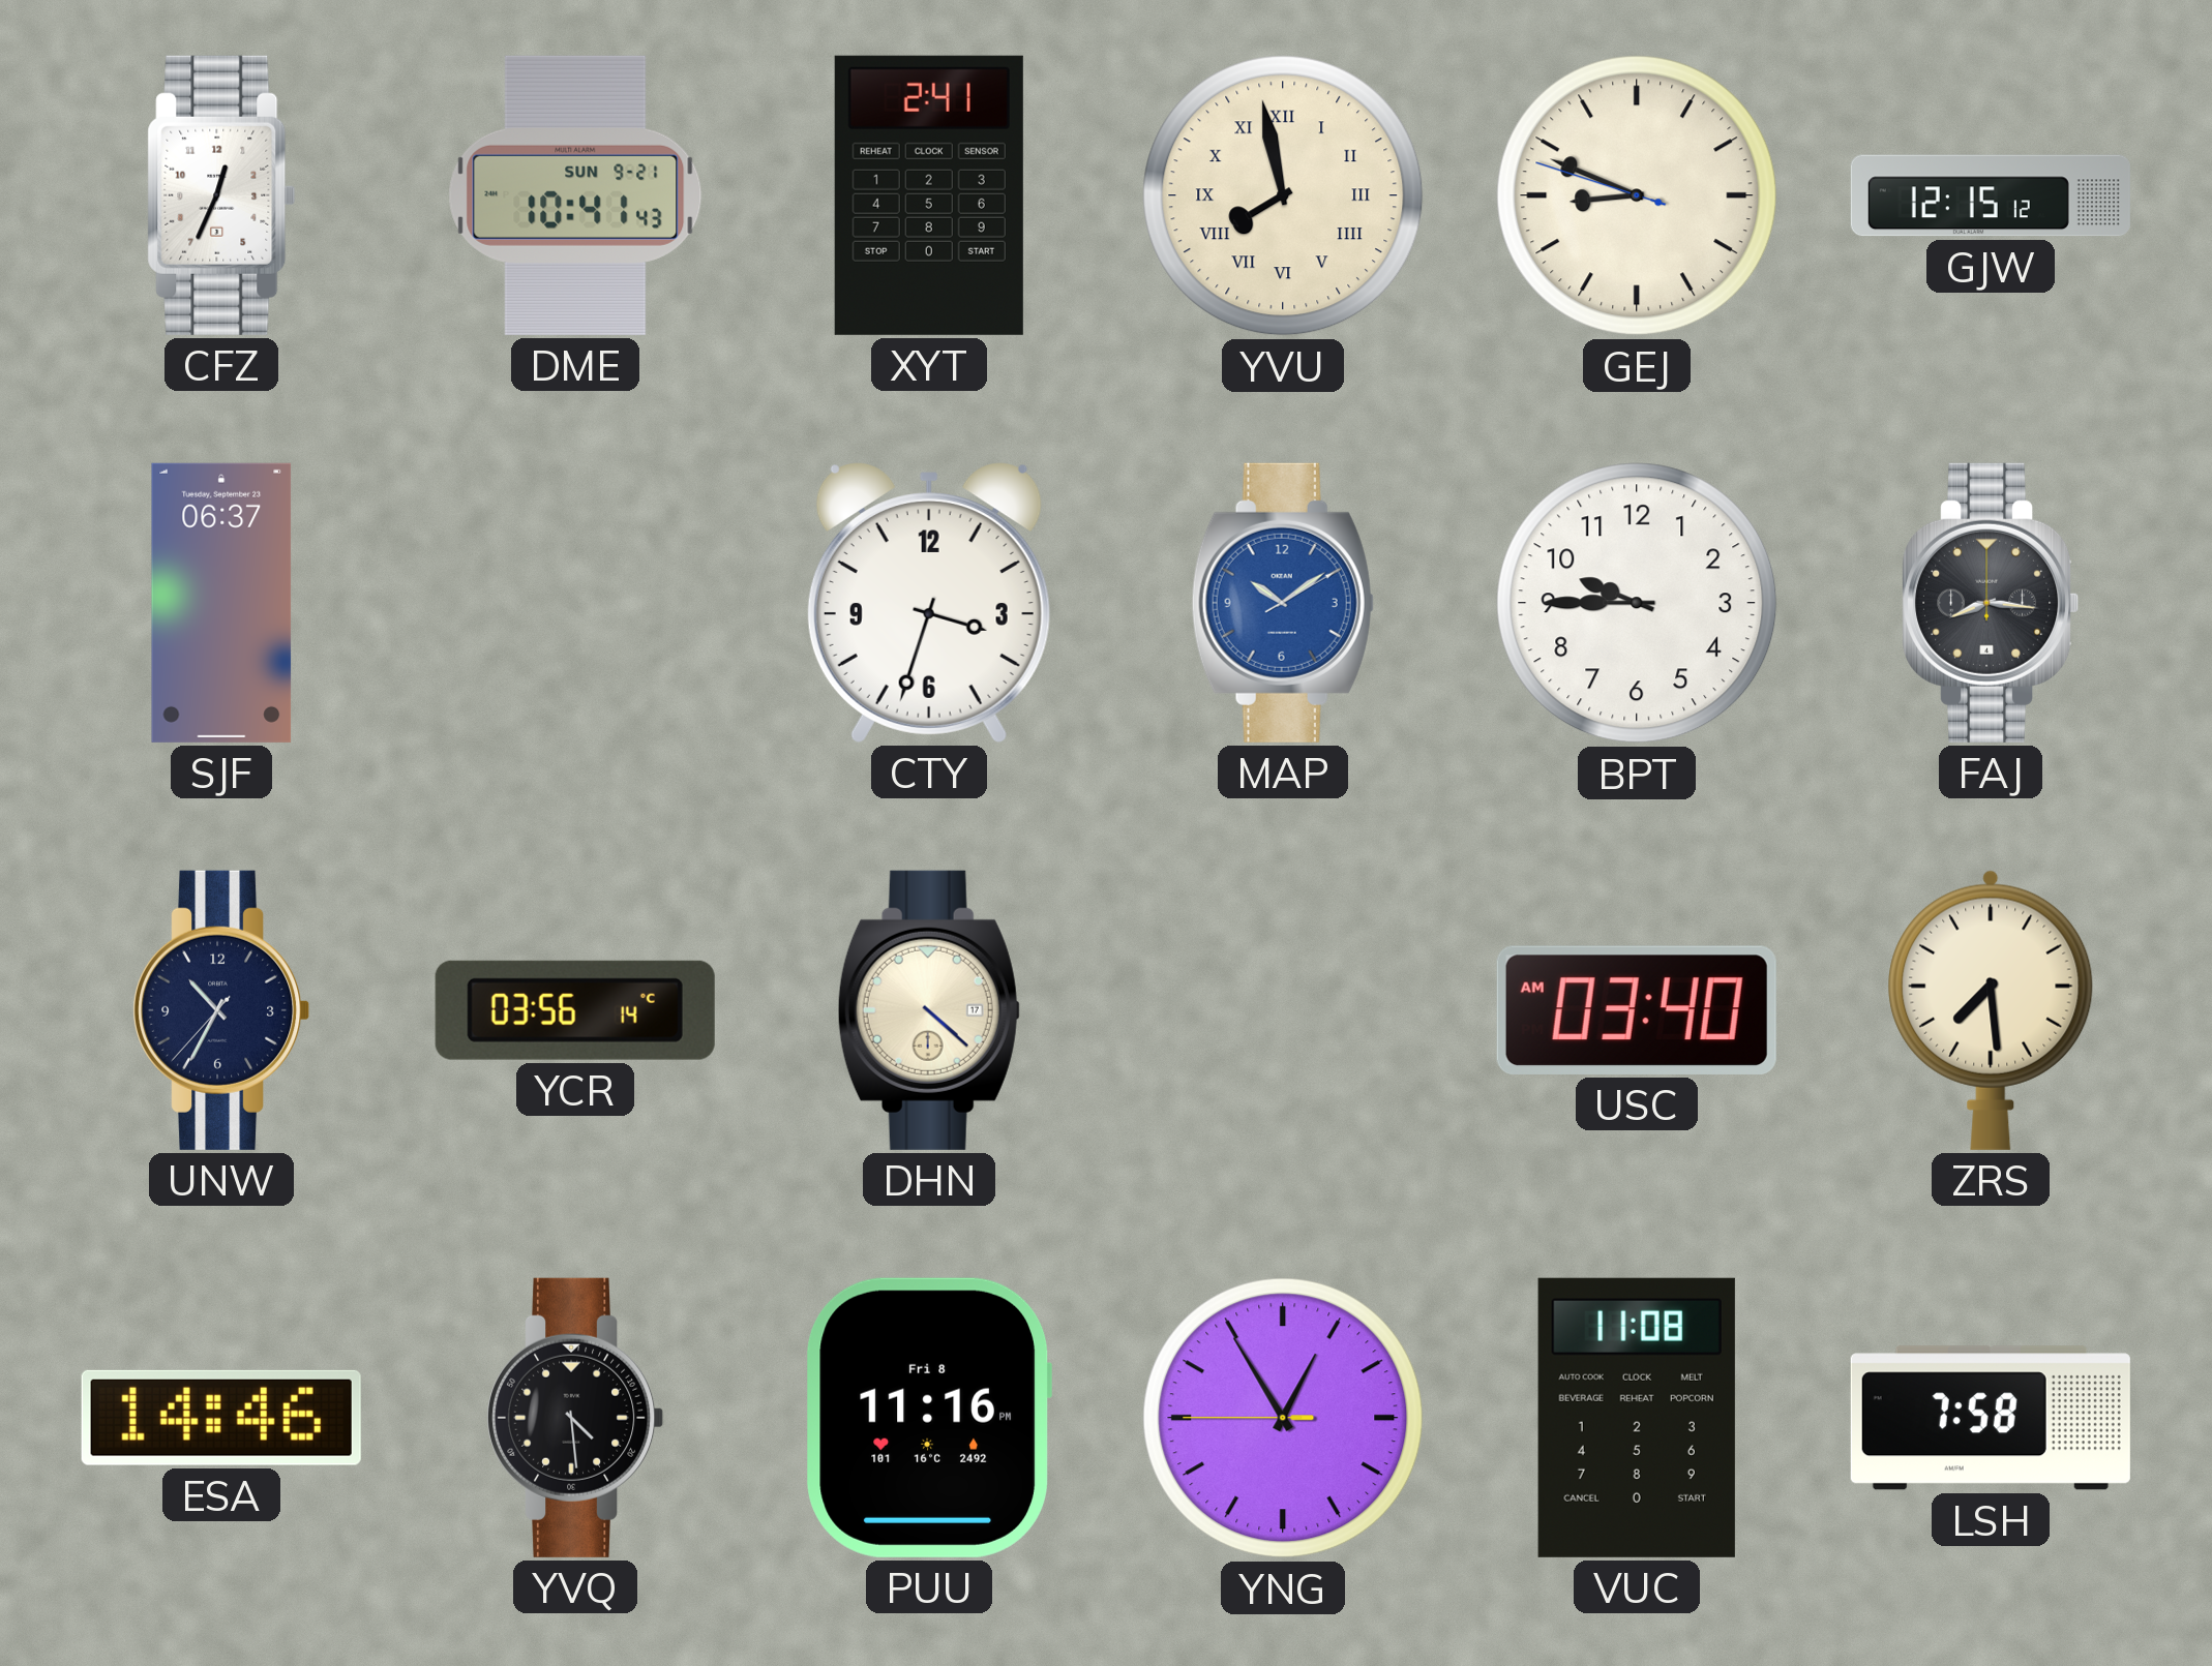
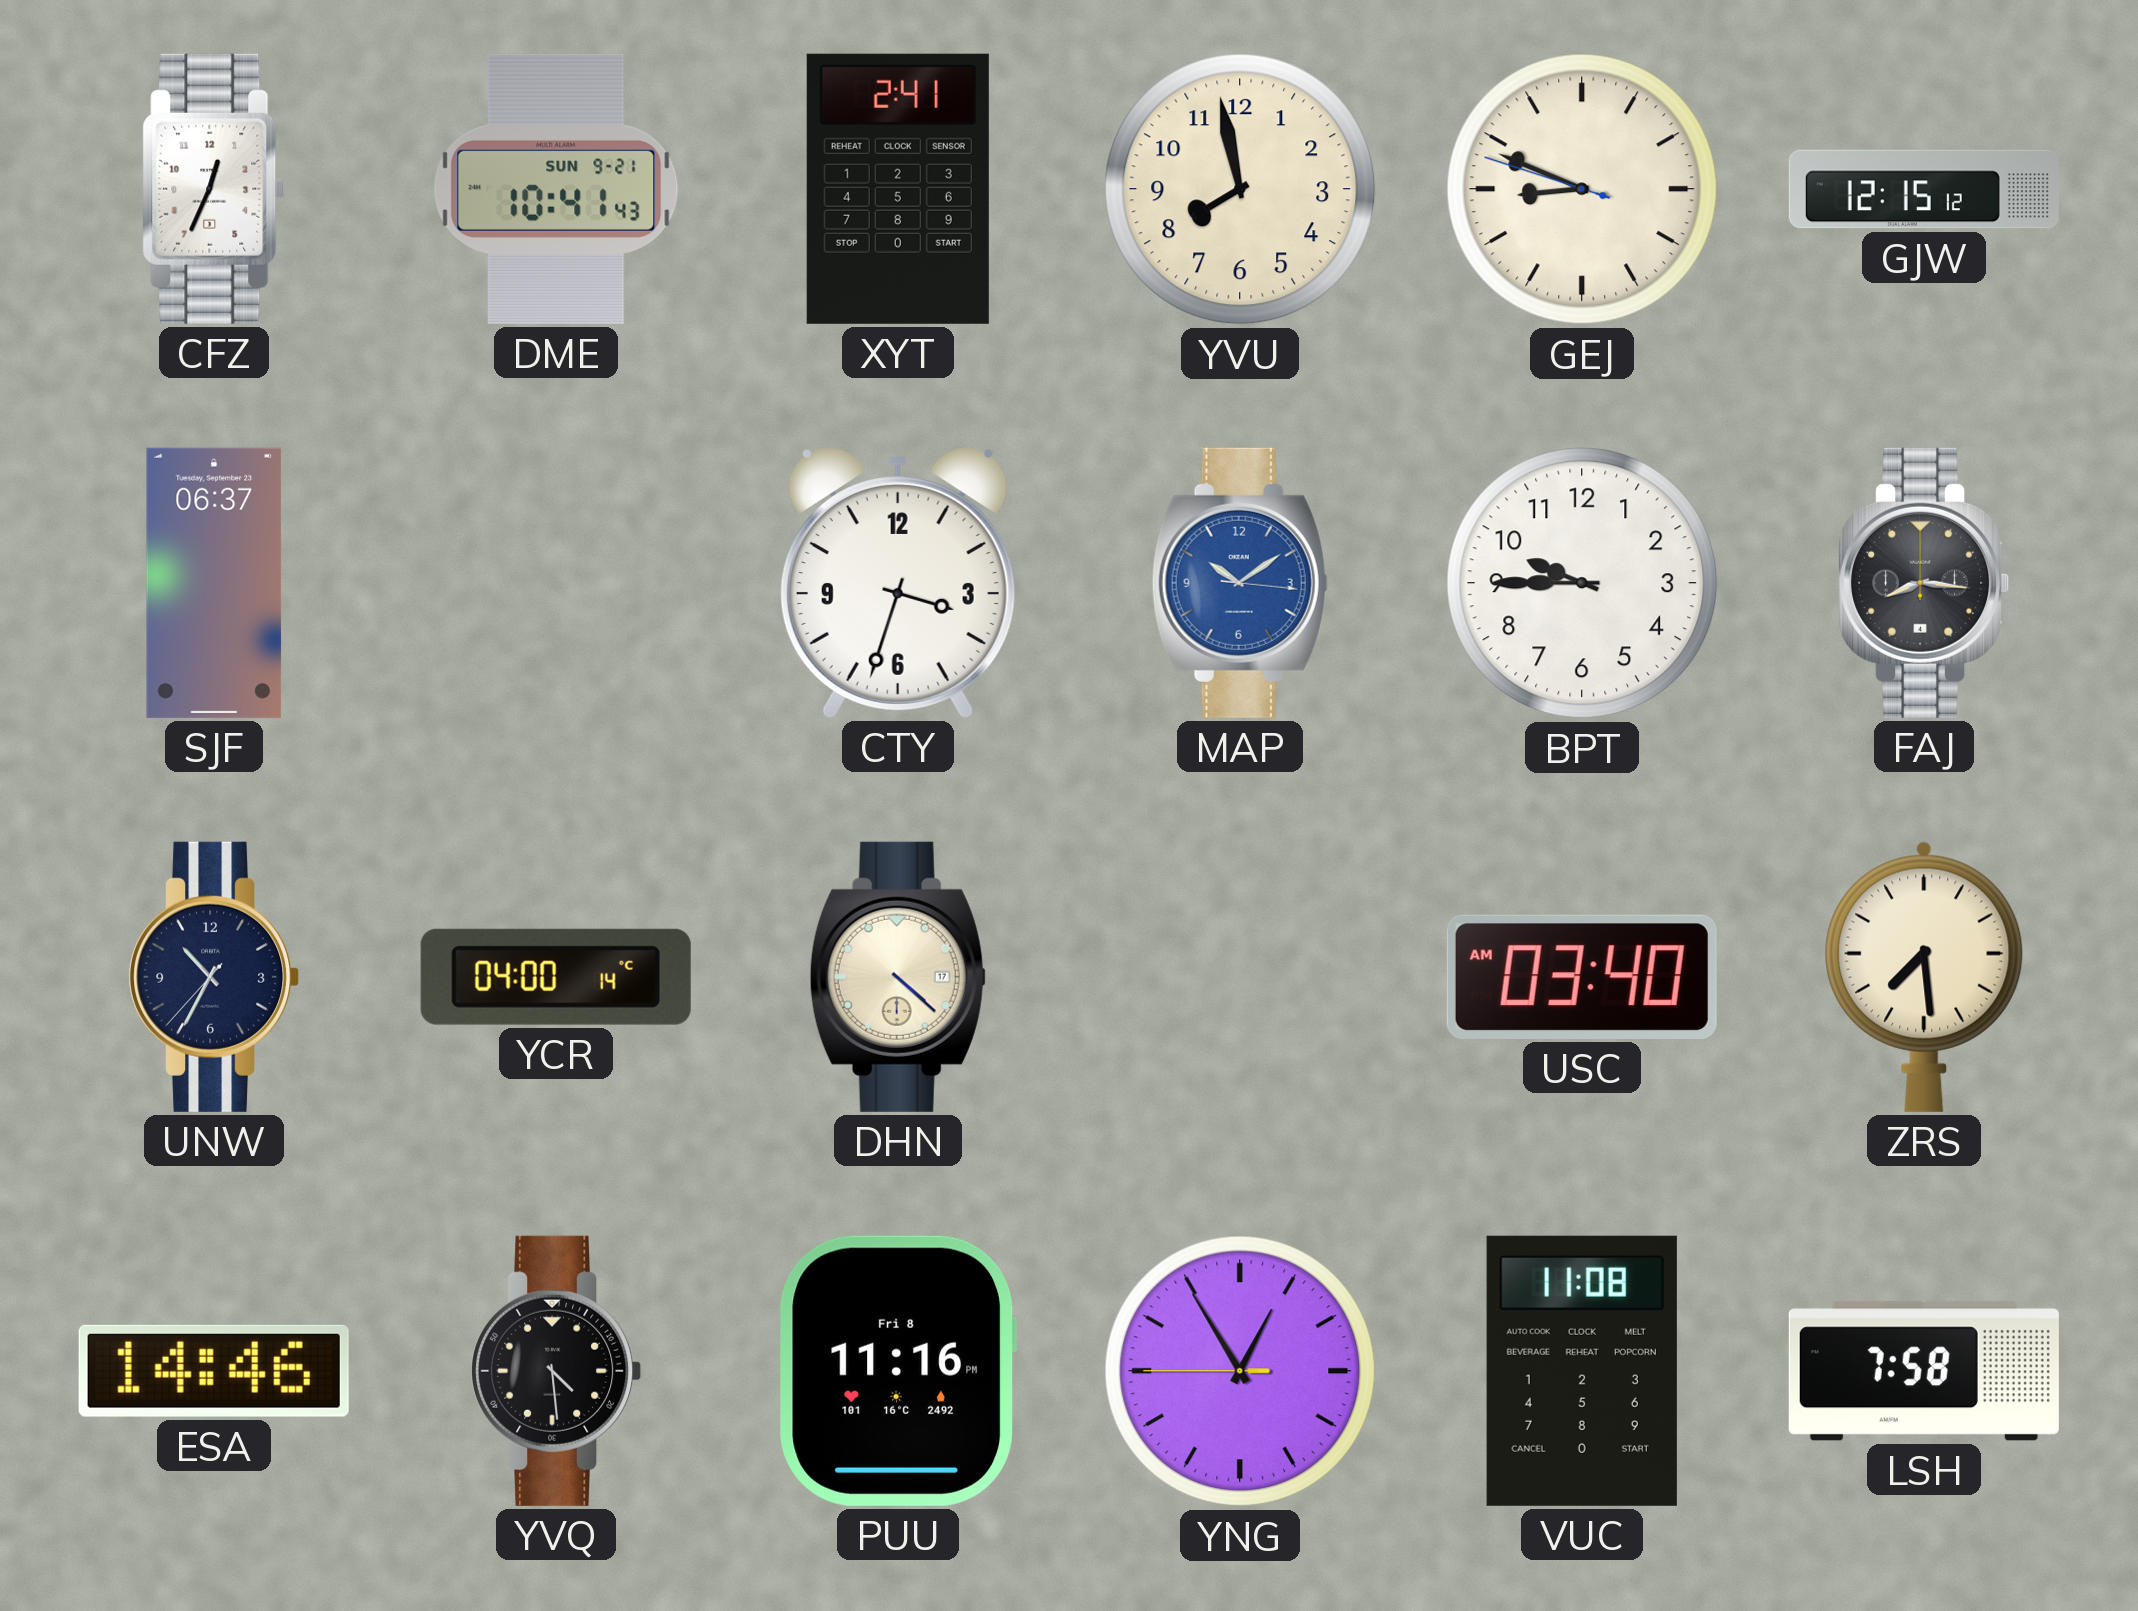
YVU numerals: Roman -> Arabic (1240, 189)
MAP: 10:09:10 -> 10:09:16 (1240, 583)
YCR: 03:56 -> 04:00 (556, 977)
